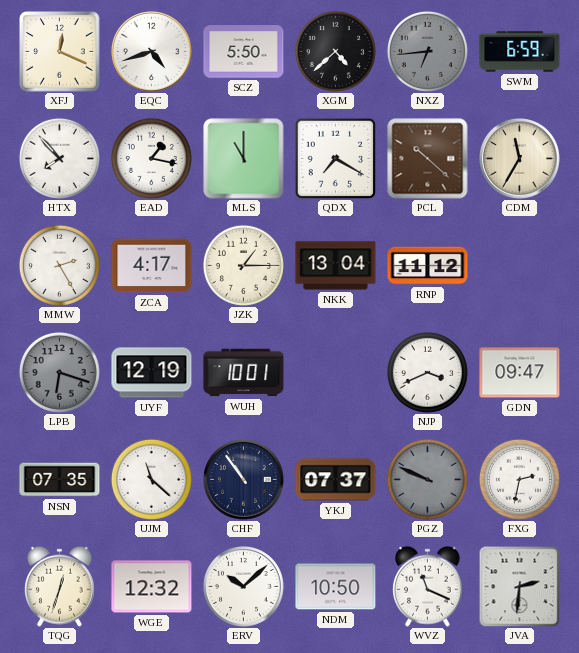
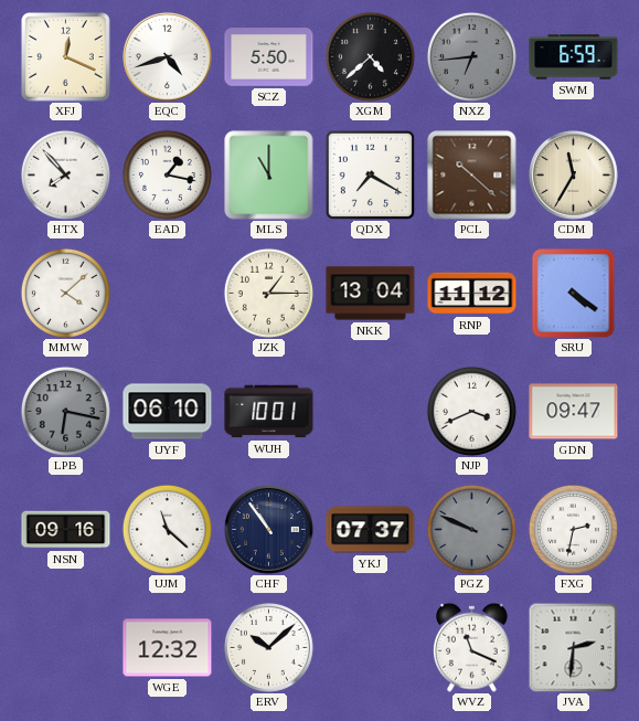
MMW: 2:25 -> 4:08 (65, 293)
ZCA: 4:17 -> none (152, 266)
SRU: none -> 4:21 (574, 293)
LPB: 6:18 -> 6:17 (65, 411)
UYF: 12:19 -> 06:10 (168, 412)
NSN: 07:35 -> 09:16 (66, 530)
TQG: 12:33 -> none (59, 586)
NDM: 10:50 -> none (336, 587)
